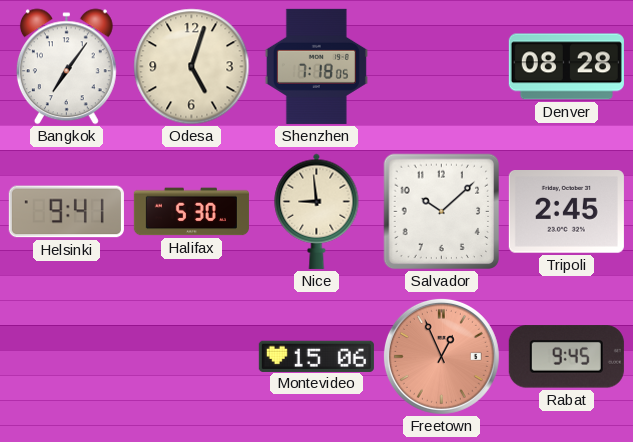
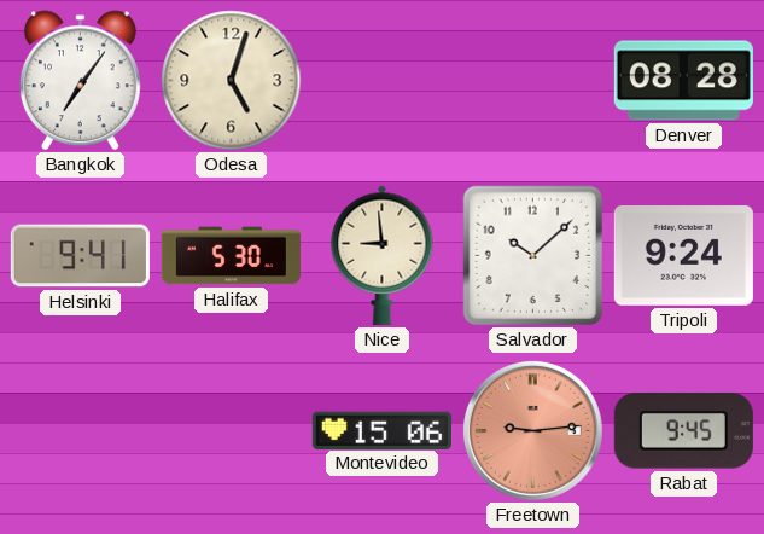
Shenzhen: 7:18 -> none (316, 66)
Tripoli: 2:45 -> 9:24 (683, 256)
Freetown: 12:56 -> 9:14 (532, 430)
